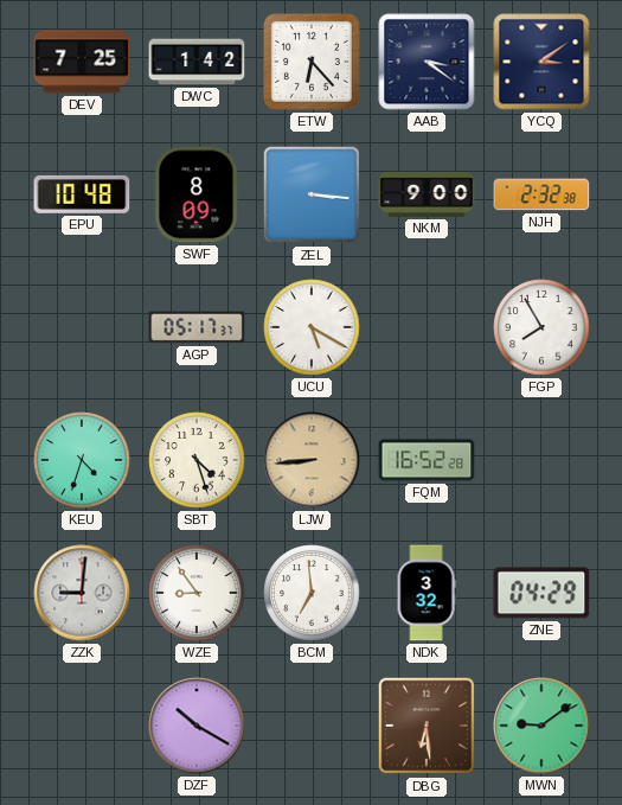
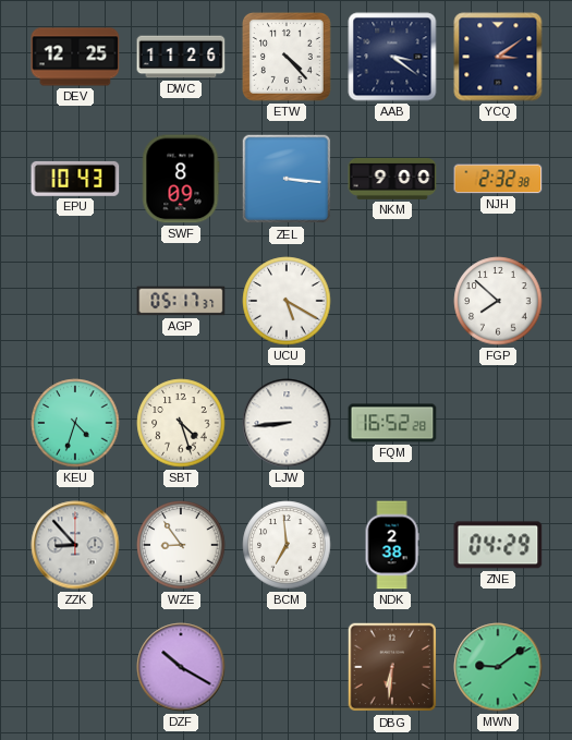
DEV: 7:25 -> 12:25 (75, 57)
DWC: 1:42 -> 11:26 (181, 57)
ETW: 6:23 -> 4:23 (287, 57)
EPU: 10:48 -> 10:43 (75, 179)
FGP: 7:55 -> 7:52 (498, 301)
LJW dial: champagne -> white (287, 423)
ZZK: 9:01 -> 8:53 (75, 545)
NDK: 3:32 -> 2:38 (392, 545)
DBG: 6:29 -> 6:31 (392, 667)
